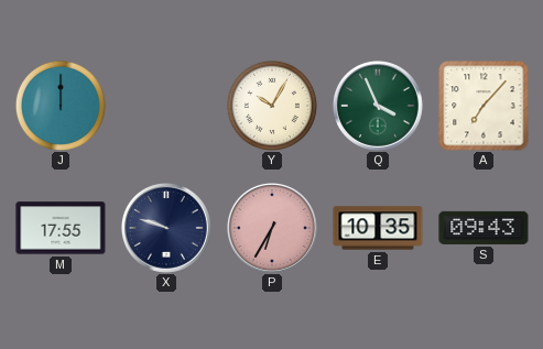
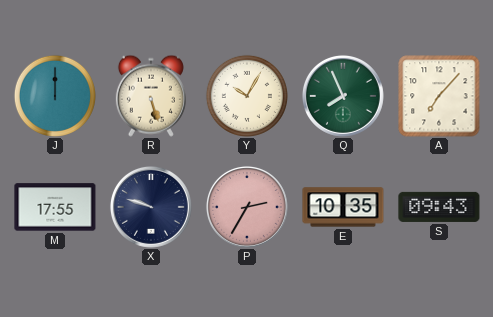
R: none -> 5:27 (151, 96)
Q: 3:56 -> 7:56 (343, 96)
P: 6:35 -> 2:35 (247, 207)
